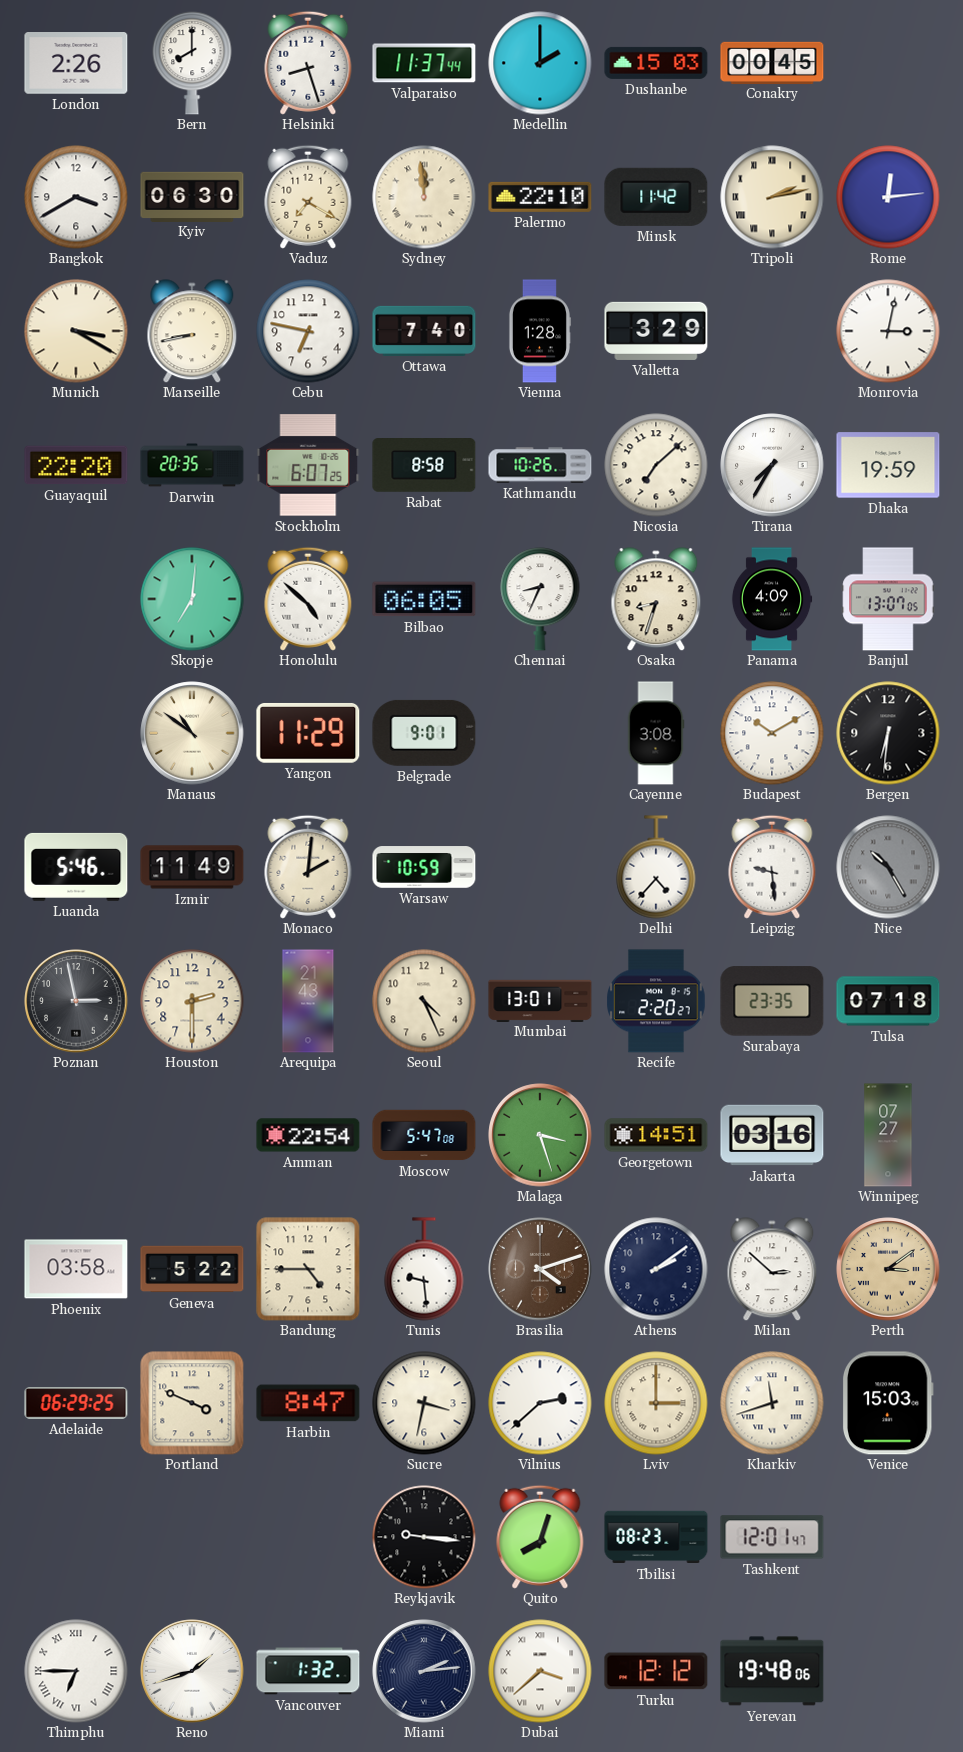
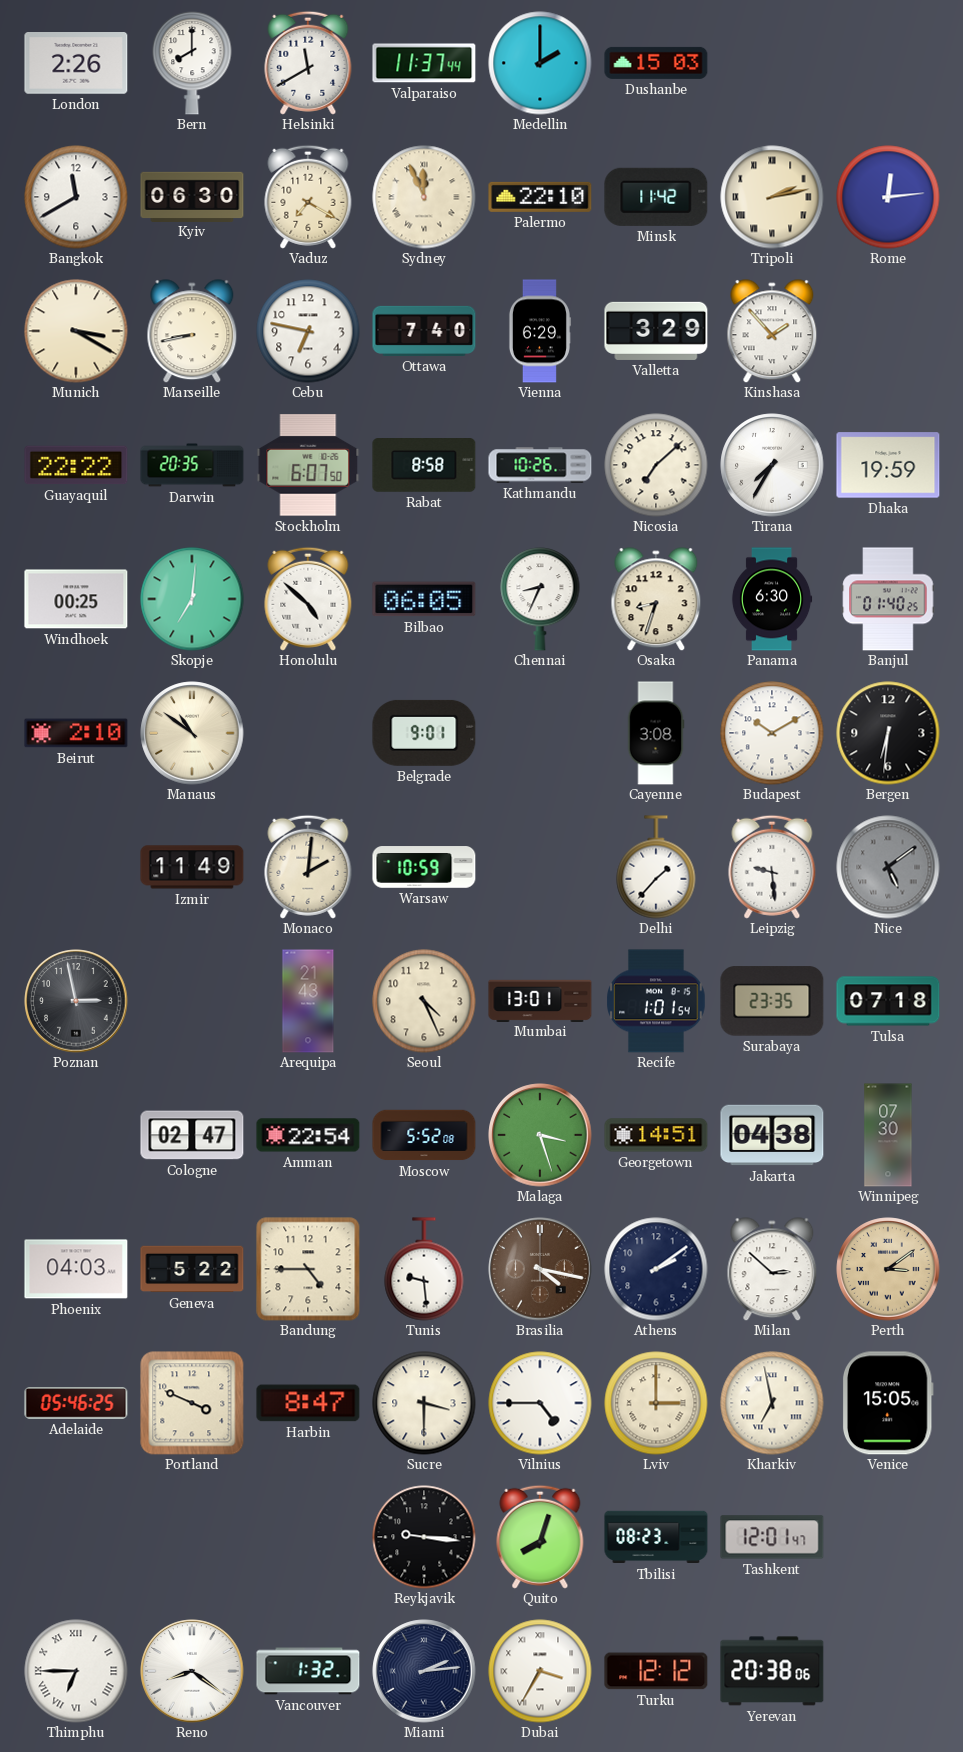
Helsinki: 8:27 -> 11:40 (308, 63)
Conakry: 00:45 -> none (772, 62)
Bangkok: 3:40 -> 11:40 (76, 197)
Sydney: 11:59 -> 11:56 (424, 197)
Vienna: 1:28 -> 6:29 (539, 331)
Kinshasa: none -> 1:53 (772, 331)
Monrovia: 3:02 -> none (888, 331)
Guayaquil: 22:20 -> 22:22 (76, 465)
Stockholm: 6:07:25 -> 6:07:50 (308, 465)
Windhoek: none -> 00:25 (76, 599)
Panama: 4:09 -> 6:30 (772, 599)
Banjul: 13:07 -> 01:40 (888, 599)
Beirut: none -> 2:10 (76, 733)
Yangon: 11:29 -> none (308, 733)
Luanda: 5:46 -> none (76, 867)
Delhi: 4:37 -> 1:37 (656, 867)
Nice: 10:25 -> 5:09 (888, 867)
Houston: 2:30 -> none (192, 1001)
Recife: 2:20 -> 1:01 (656, 1001)
Cologne: none -> 02:47 (192, 1135)
Moscow: 5:47 -> 5:52 (424, 1135)
Jakarta: 03:16 -> 04:38 (772, 1135)
Winnipeg: 07:27 -> 07:30 (888, 1135)
Phoenix: 03:58 -> 04:03 (76, 1269)
Brasilia: 4:12 -> 4:17 (540, 1269)
Adelaide: 06:29 -> 05:46 (76, 1404)
Sucre: 3:32 -> 3:30 (424, 1403)
Vilnius: 2:38 -> 4:45 (540, 1403)
Kharkiv: 11:42 -> 6:58 (772, 1403)
Venice: 15:03 -> 15:05 (888, 1403)
Reno: 1:42 -> 8:21 (192, 1671)
Dubai: 3:38 -> 3:35 (540, 1671)
Yerevan: 19:48 -> 20:38 (772, 1671)
